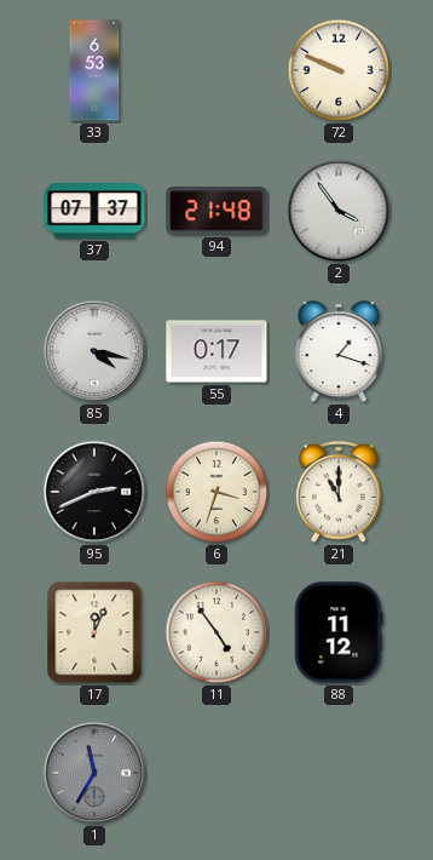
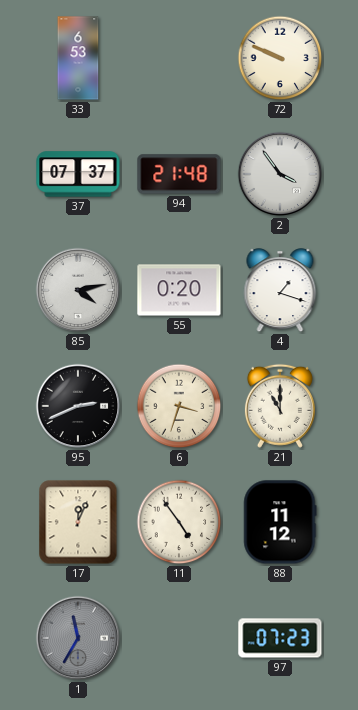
85: 4:17 -> 4:13 (78, 290)
55: 0:17 -> 0:20 (179, 290)
97: none -> 07:23 (280, 638)
